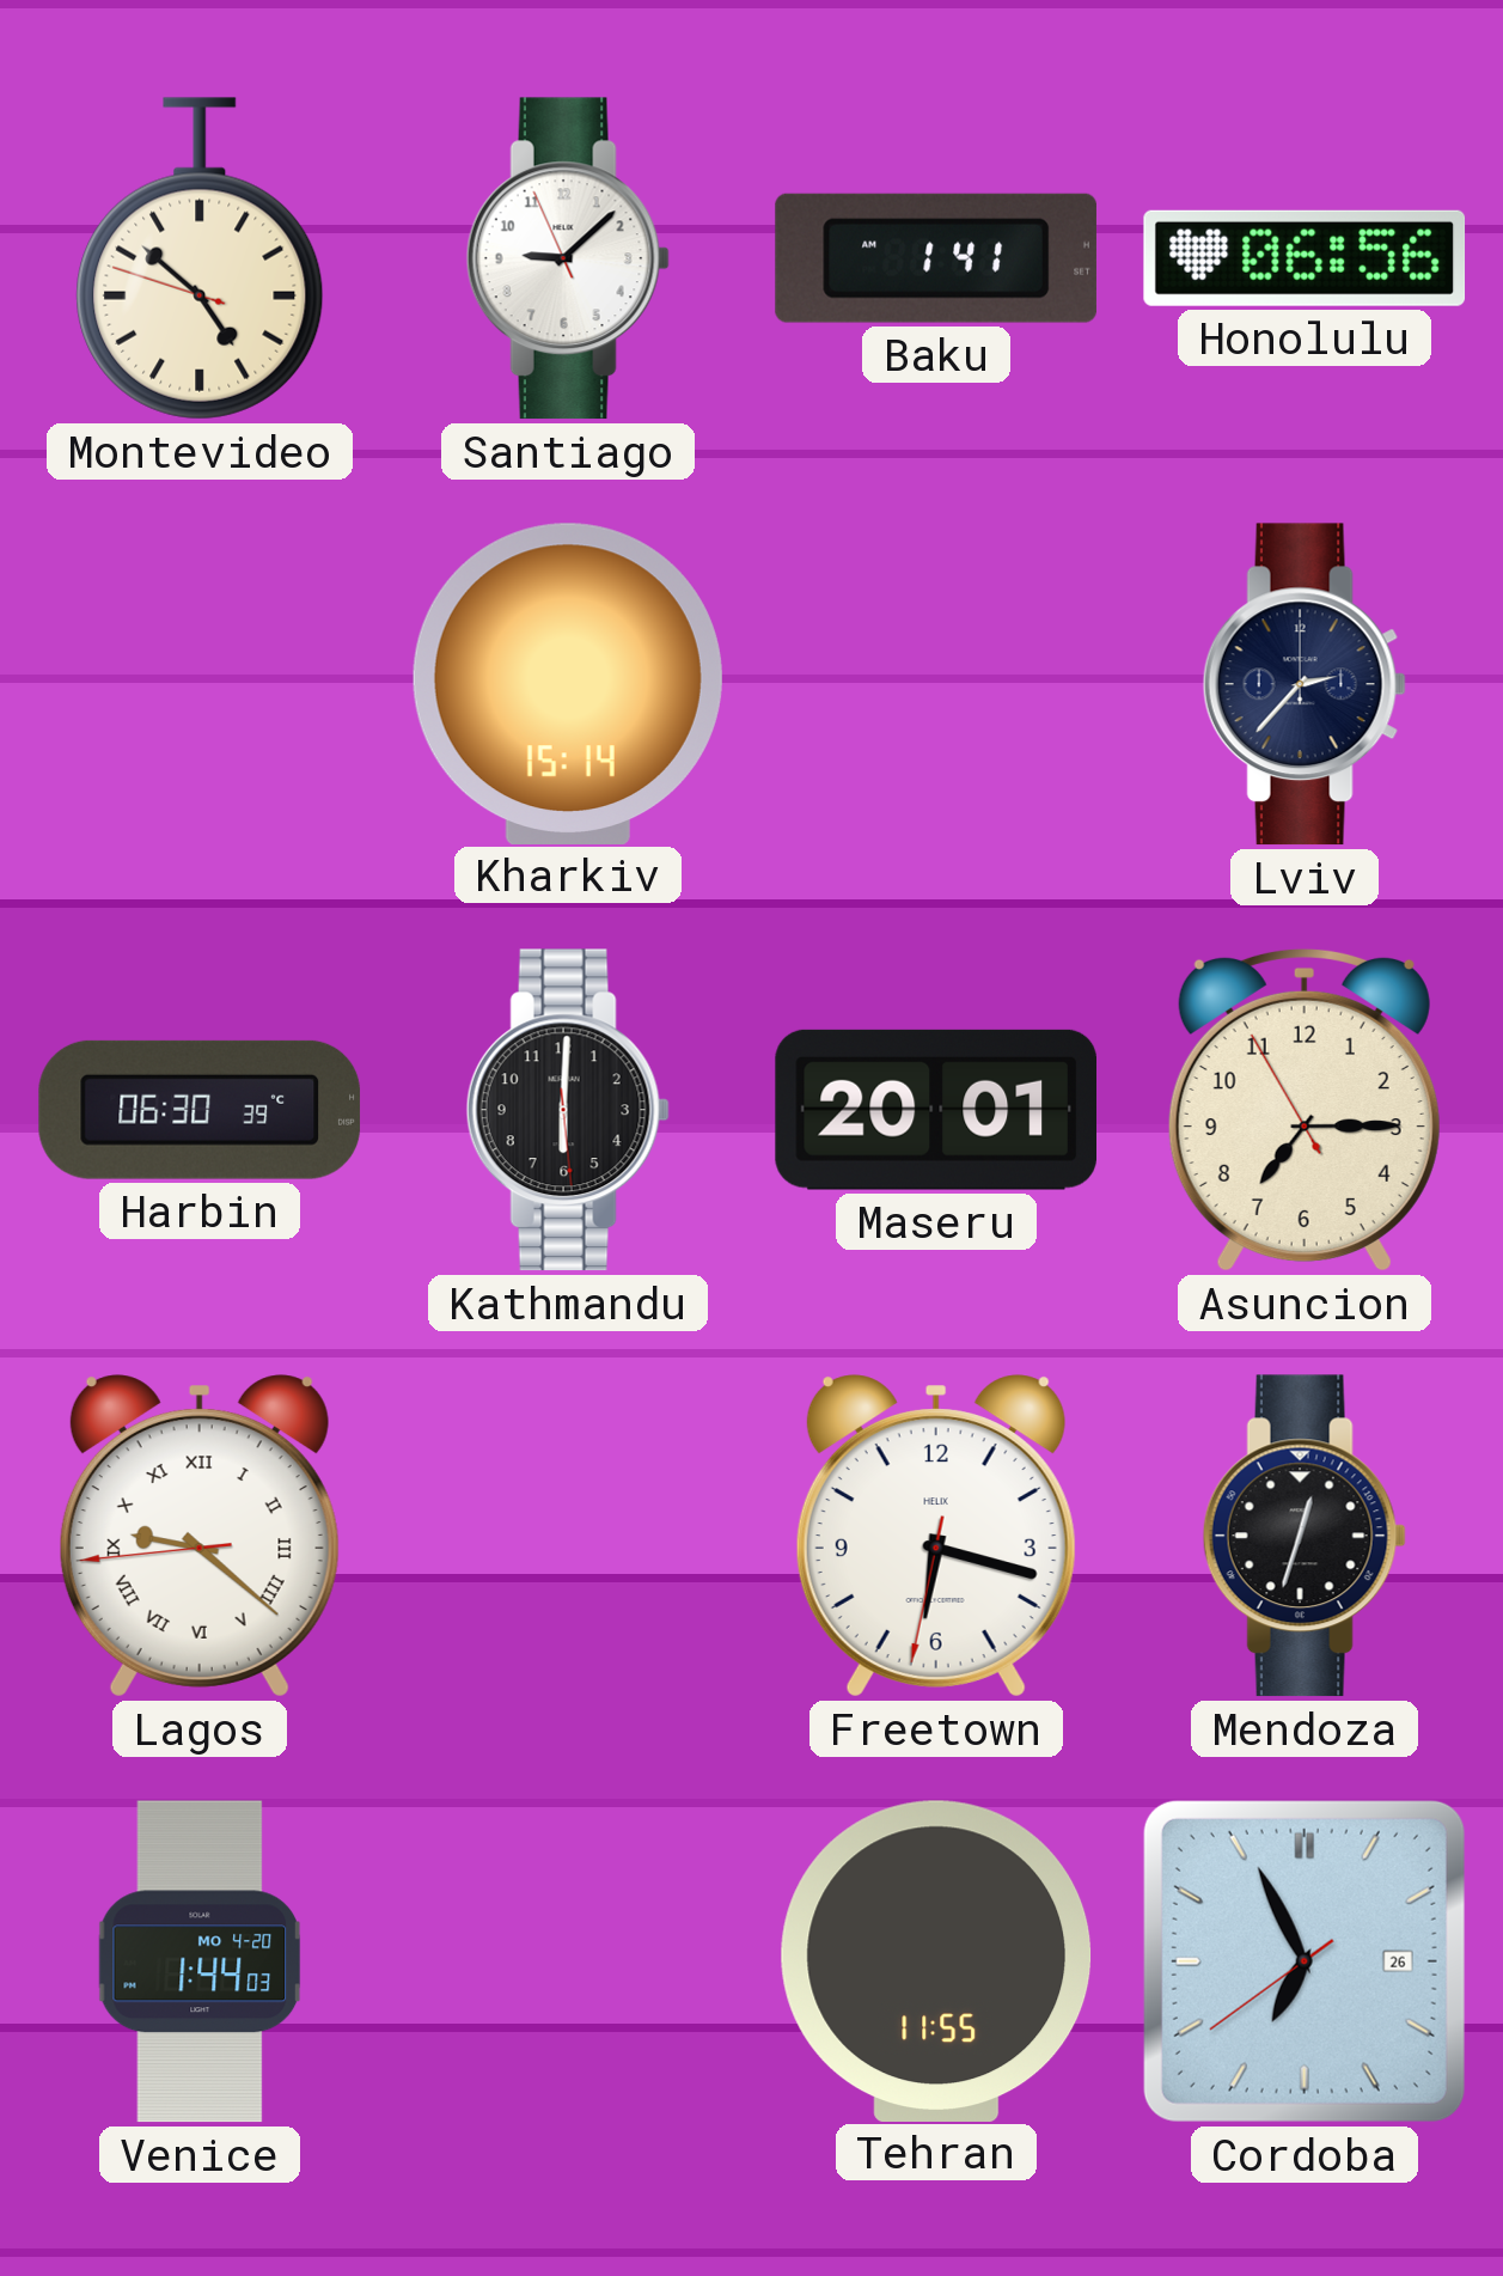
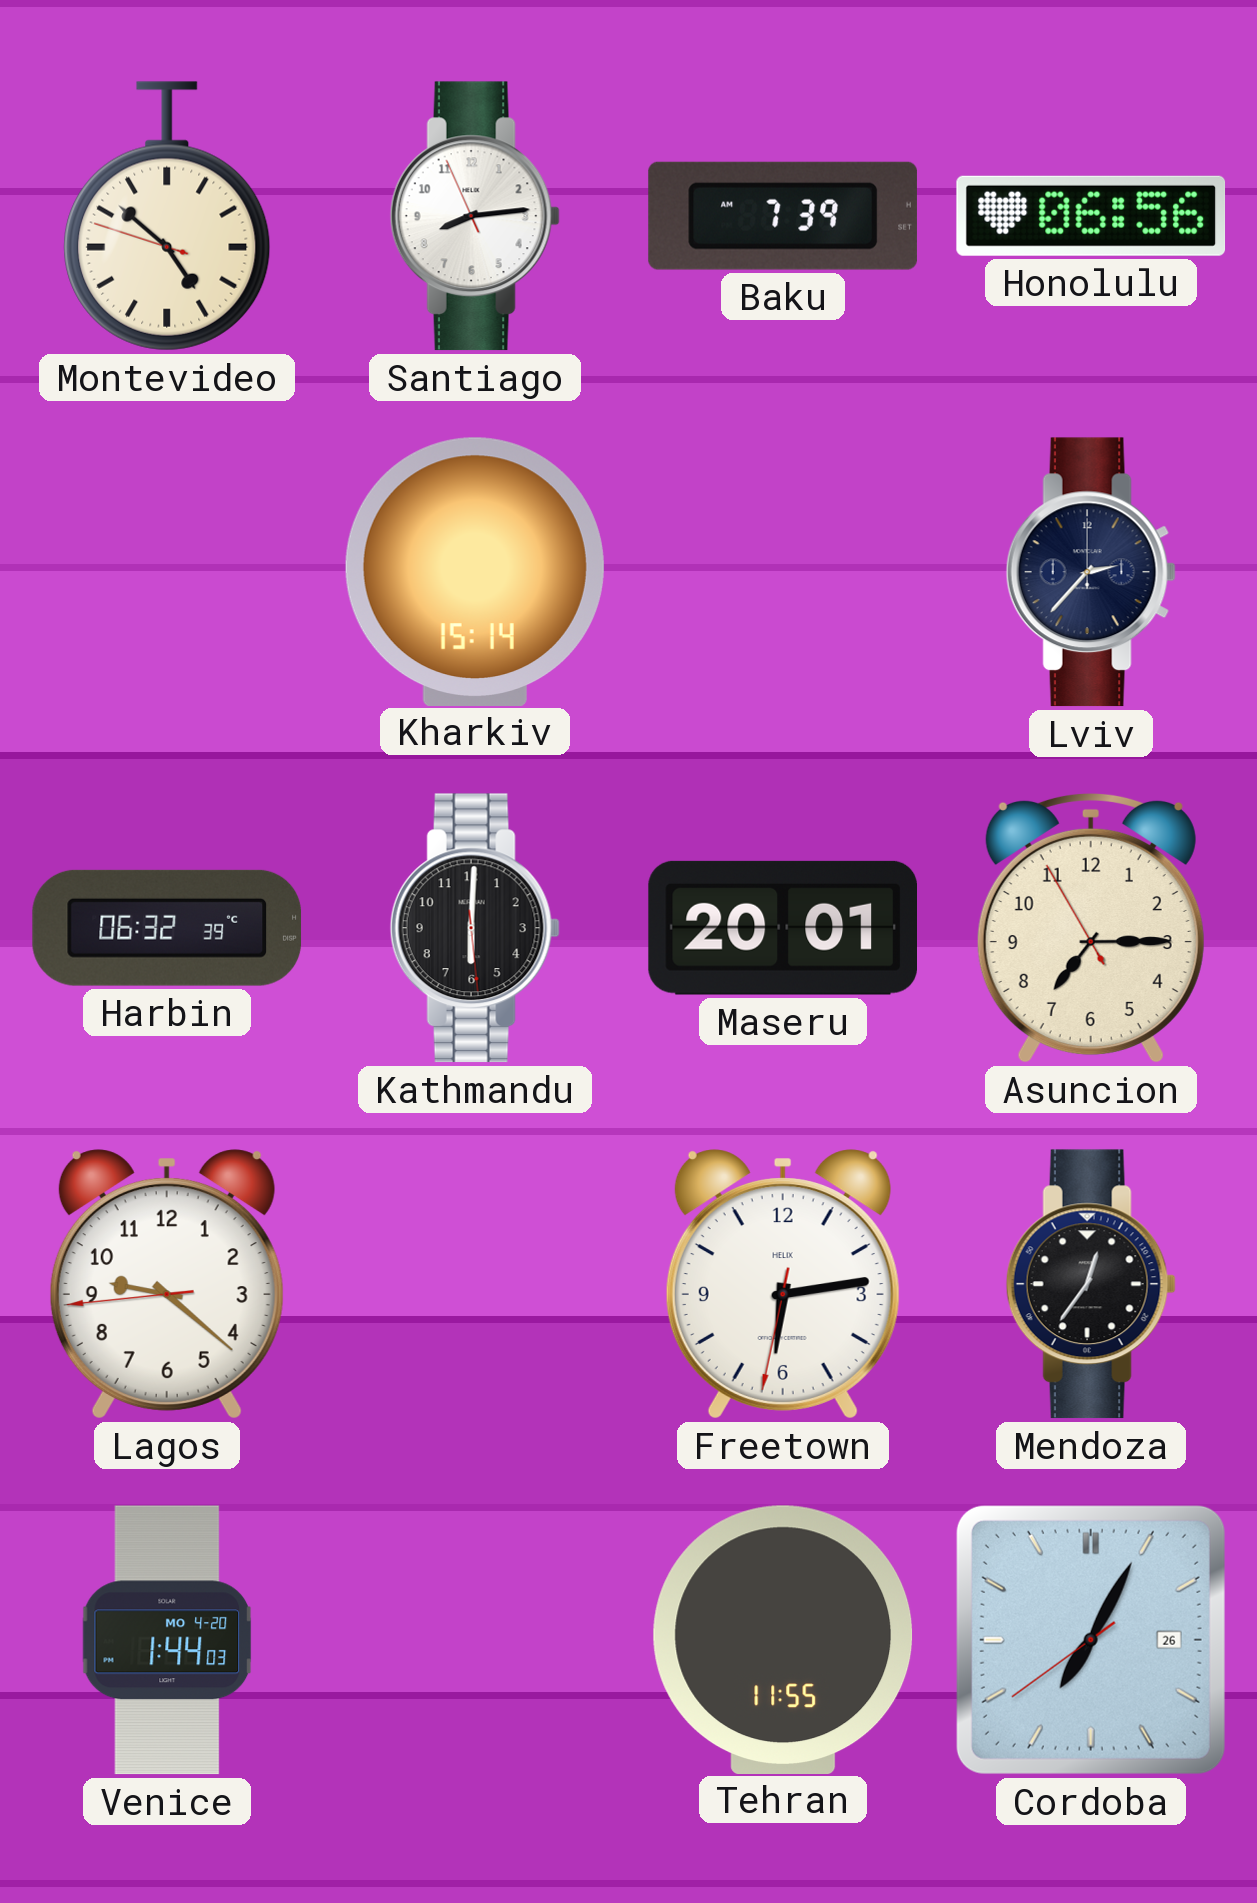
Santiago: 9:07 -> 8:13 (475, 216)
Baku: 1:41 -> 7:39 (783, 216)
Harbin: 06:30 -> 06:32 (167, 928)
Lagos numerals: Roman -> Arabic (167, 1284)
Freetown: 6:17 -> 6:13 (783, 1284)
Mendoza: 12:33 -> 12:36 (1091, 1284)
Cordoba: 6:55 -> 7:04 (1091, 1640)
